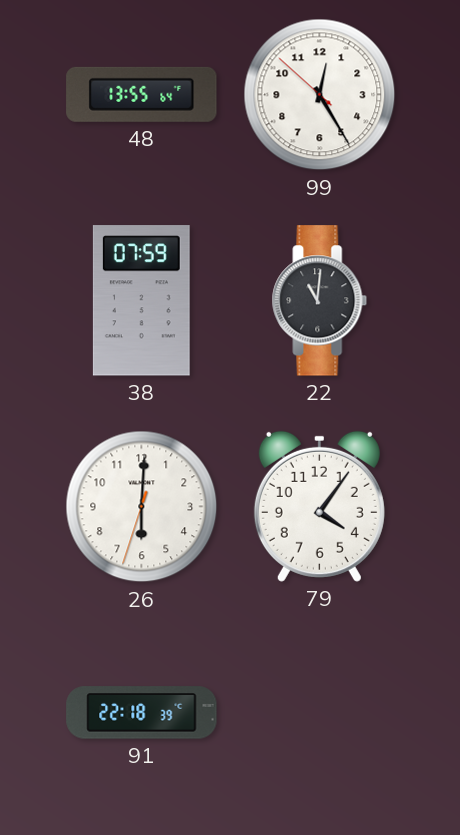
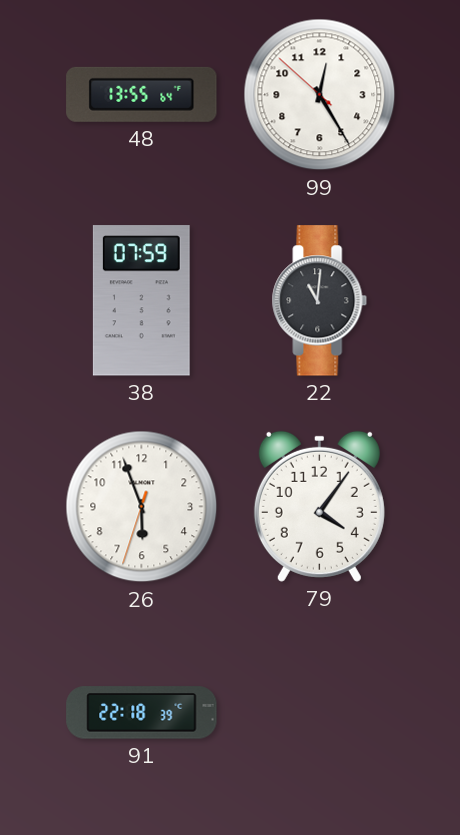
26: 6:00 -> 5:56 (142, 507)
